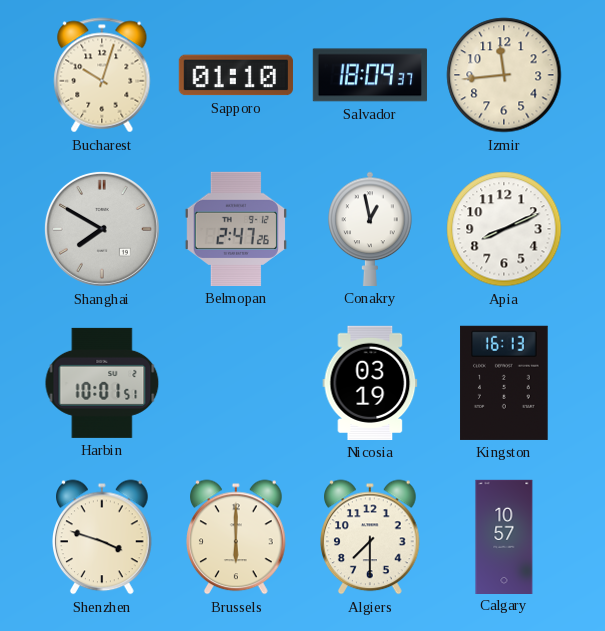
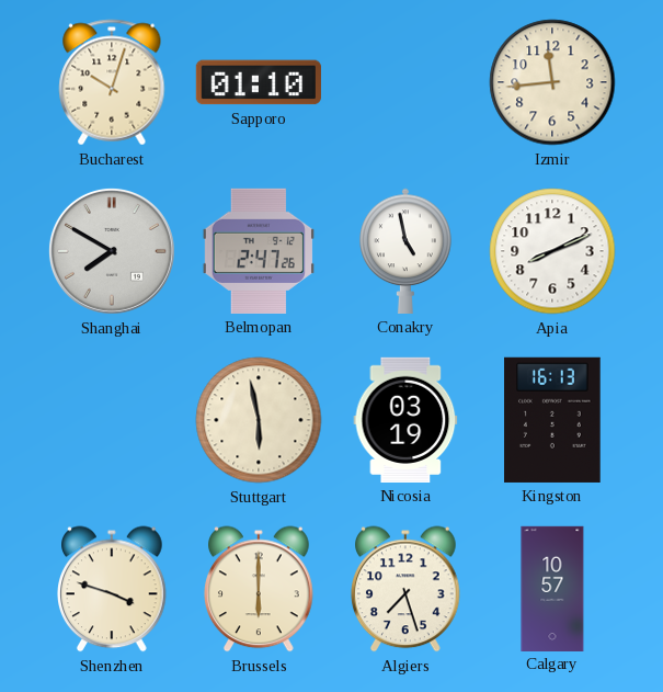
Salvador: 18:09 -> none (370, 75)
Conakry: 12:58 -> 4:58 (405, 251)
Harbin: 10:01 -> none (102, 383)
Stuttgart: none -> 5:58 (259, 420)
Algiers: 7:30 -> 7:27 (407, 589)
